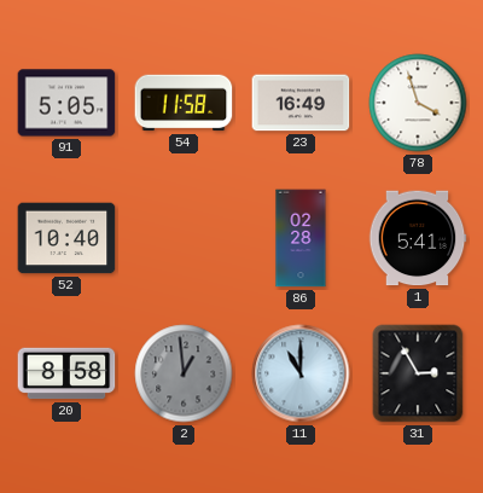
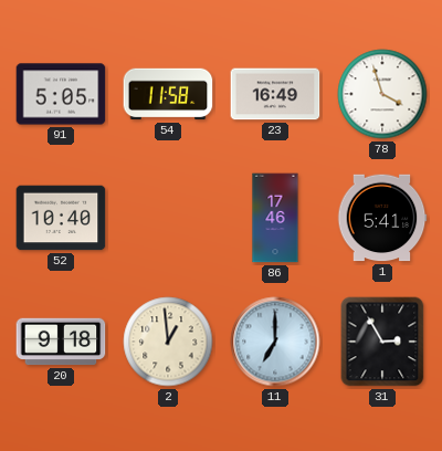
86: 02:28 -> 17:46 (275, 218)
20: 8:58 -> 9:18 (61, 342)
2 dial: grey -> cream (168, 342)
11: 11:00 -> 7:00 (275, 342)
